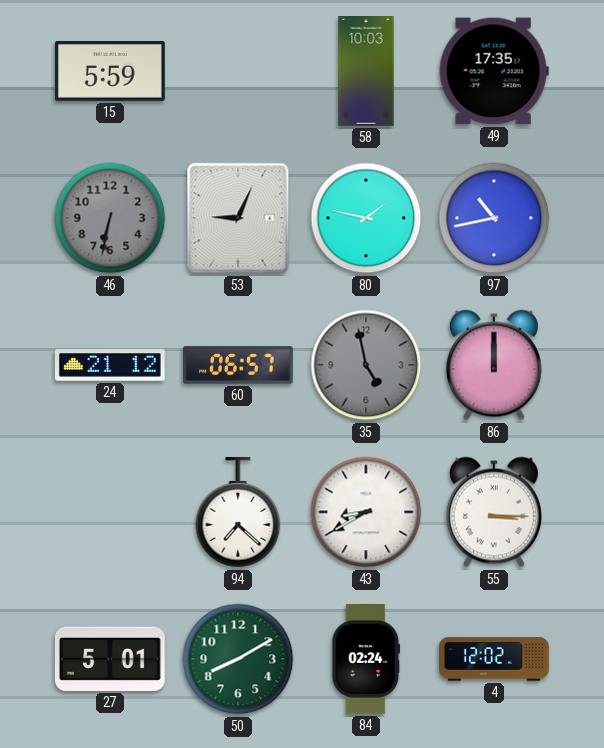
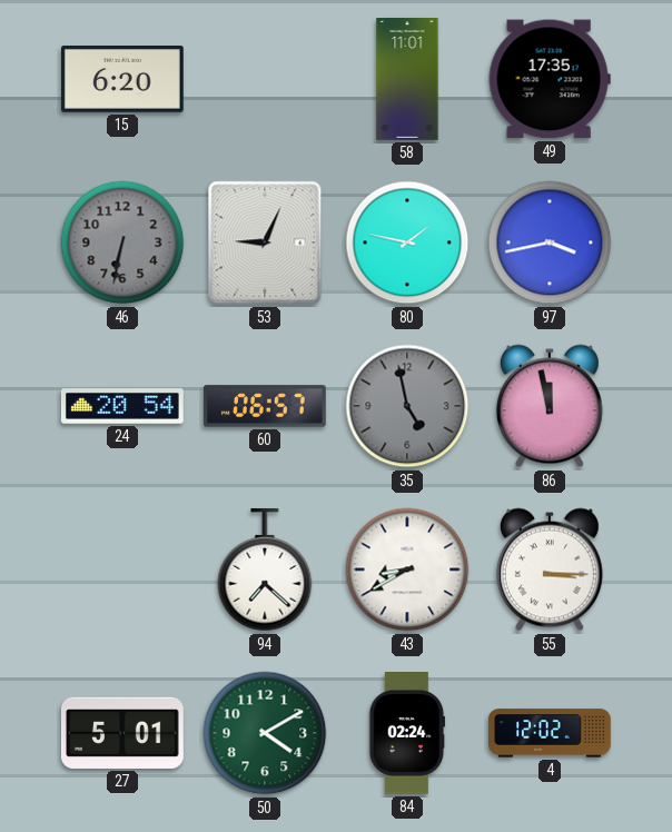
15: 5:59 -> 6:20 (122, 79)
58: 10:03 -> 11:01 (407, 80)
97: 10:43 -> 3:43 (550, 242)
24: 21:12 -> 20:54 (122, 406)
86: 12:00 -> 11:58 (550, 406)
50: 8:10 -> 4:10 (265, 733)
